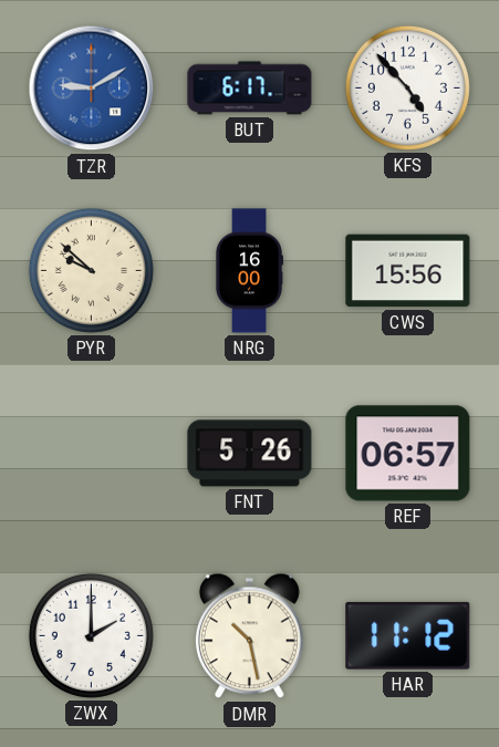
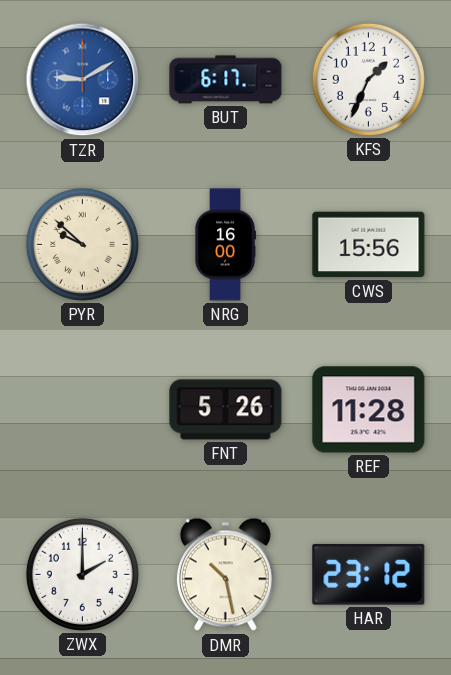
KFS: 4:53 -> 1:34 (368, 79)
REF: 06:57 -> 11:28 (369, 410)
HAR: 11:12 -> 23:12 (369, 574)
